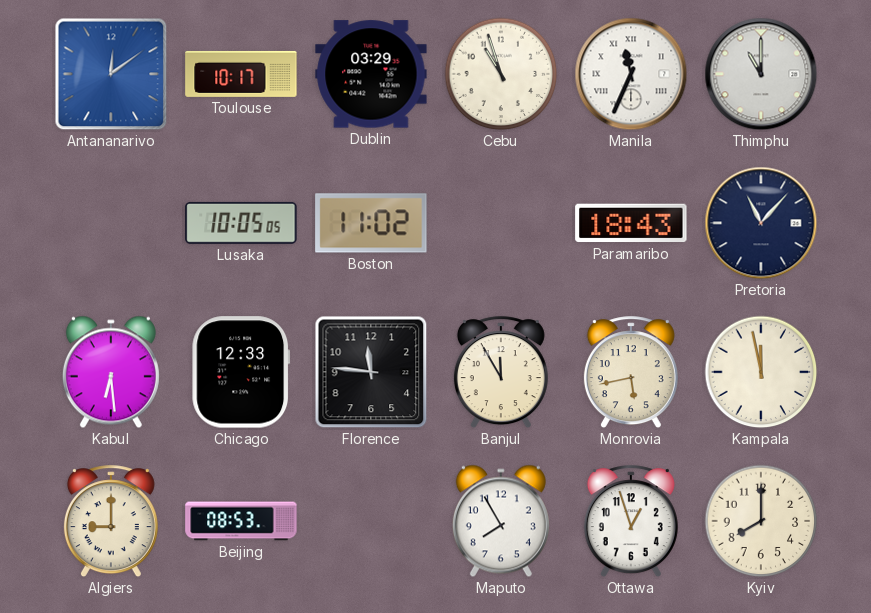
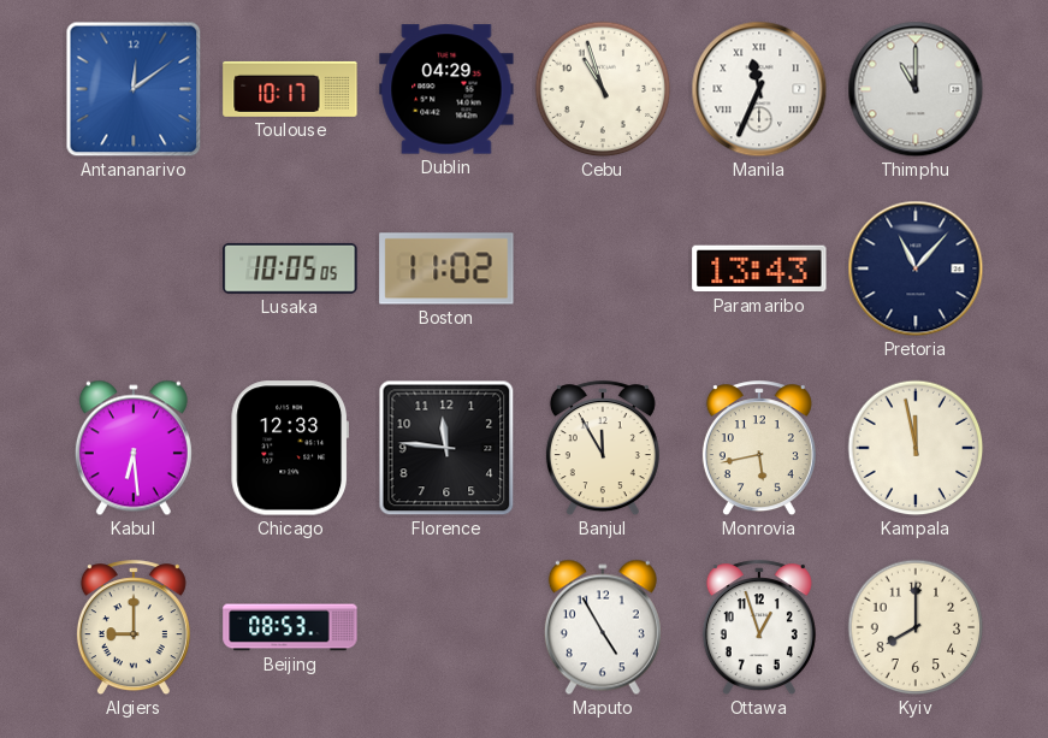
Dublin: 03:29 -> 04:29 (446, 89)
Paramaribo: 18:43 -> 13:43 (759, 268)
Maputo: 7:55 -> 4:55 (603, 627)
